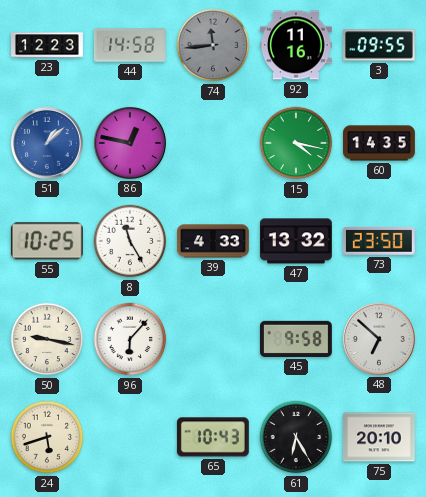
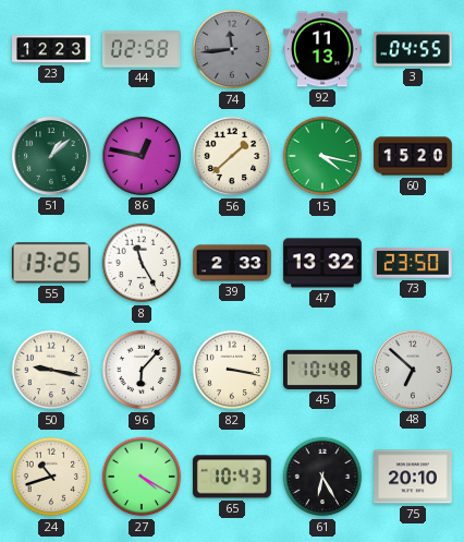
44: 14:58 -> 02:58 (142, 49)
92: 11:16 -> 11:13 (322, 49)
3: 09:55 -> 04:55 (414, 49)
51 dial: blue -> green (51, 156)
56: none -> 1:38 (232, 156)
60: 14:35 -> 15:20 (414, 156)
55: 10:25 -> 13:25 (51, 263)
39: 4:33 -> 2:33 (233, 263)
82: none -> 3:17 (232, 370)
45: 9:58 -> 10:48 (322, 370)
24: 5:42 -> 10:42 (51, 477)
27: none -> 4:20 (142, 477)
